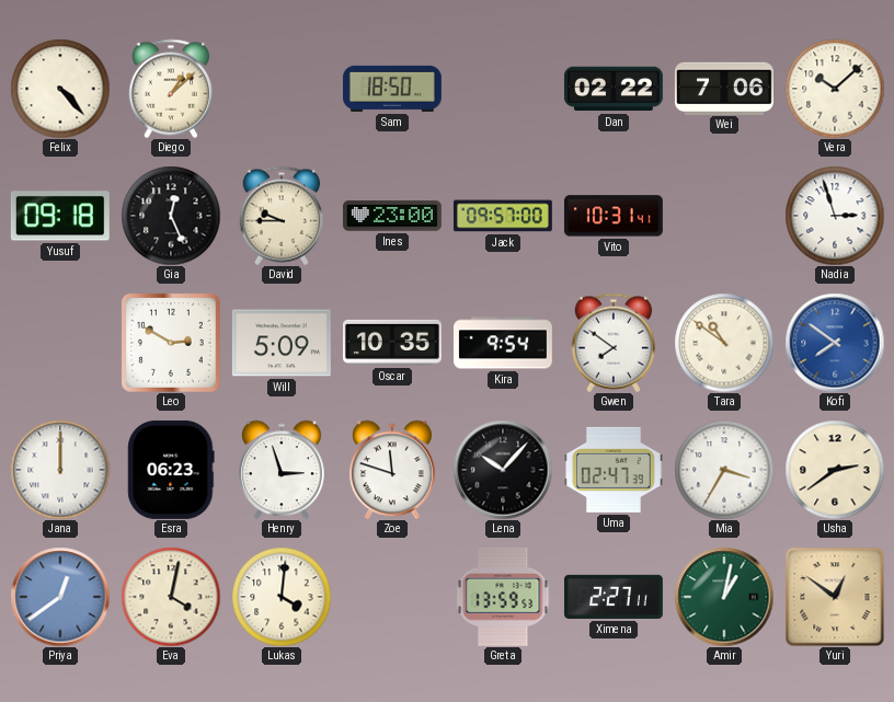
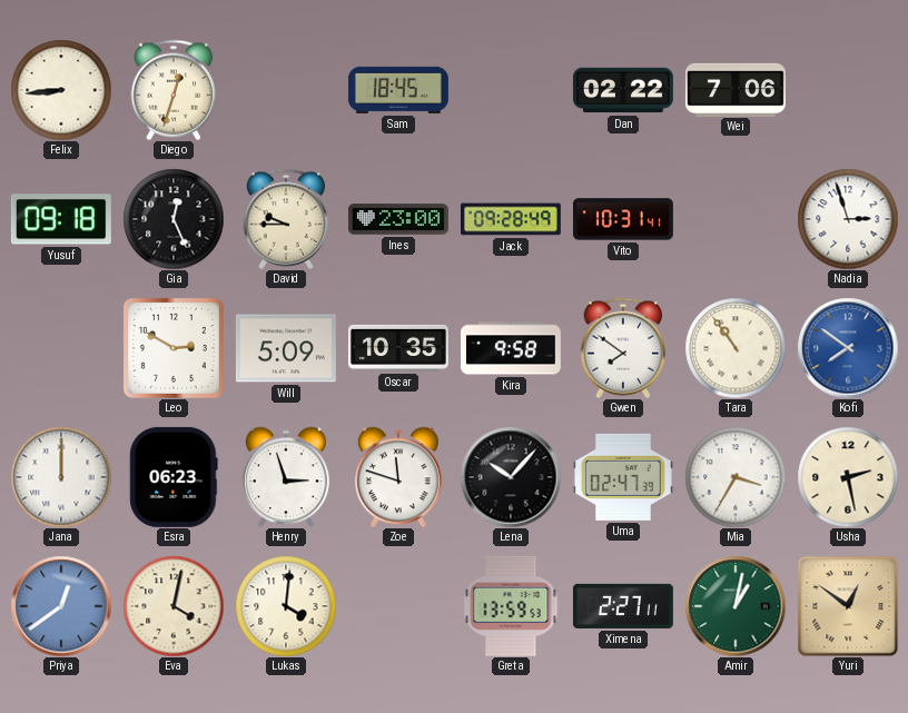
Felix: 4:23 -> 8:44 (61, 90)
Diego: 1:08 -> 12:33 (174, 90)
Sam: 18:50 -> 18:45 (398, 90)
Vera: 10:08 -> none (835, 89)
Jack: 09:57 -> 09:28 (511, 219)
Kira: 9:54 -> 9:58 (511, 348)
Tara: 10:51 -> 10:54 (736, 348)
Usha: 2:39 -> 2:28 (848, 477)
